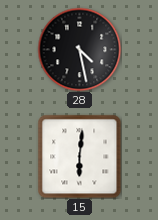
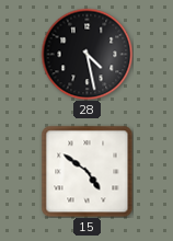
15: 6:01 -> 4:51 (86, 171)
